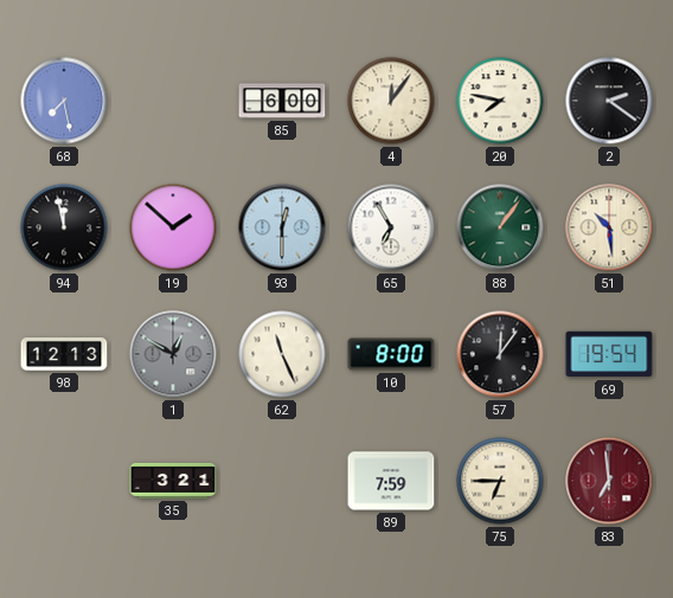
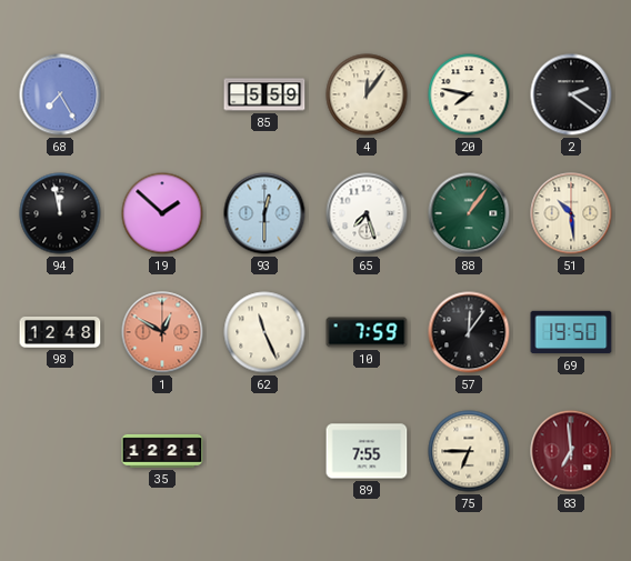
68: 7:28 -> 7:25 (60, 94)
85: 6:00 -> 5:59 (264, 94)
65: 6:55 -> 7:27 (367, 213)
98: 12:13 -> 12:48 (60, 332)
1 dial: grey -> salmon (162, 332)
10: 8:00 -> 7:59 (367, 332)
69: 19:54 -> 19:50 (571, 332)
35: 3:21 -> 12:21 (162, 451)
89: 7:59 -> 7:55 (367, 451)
